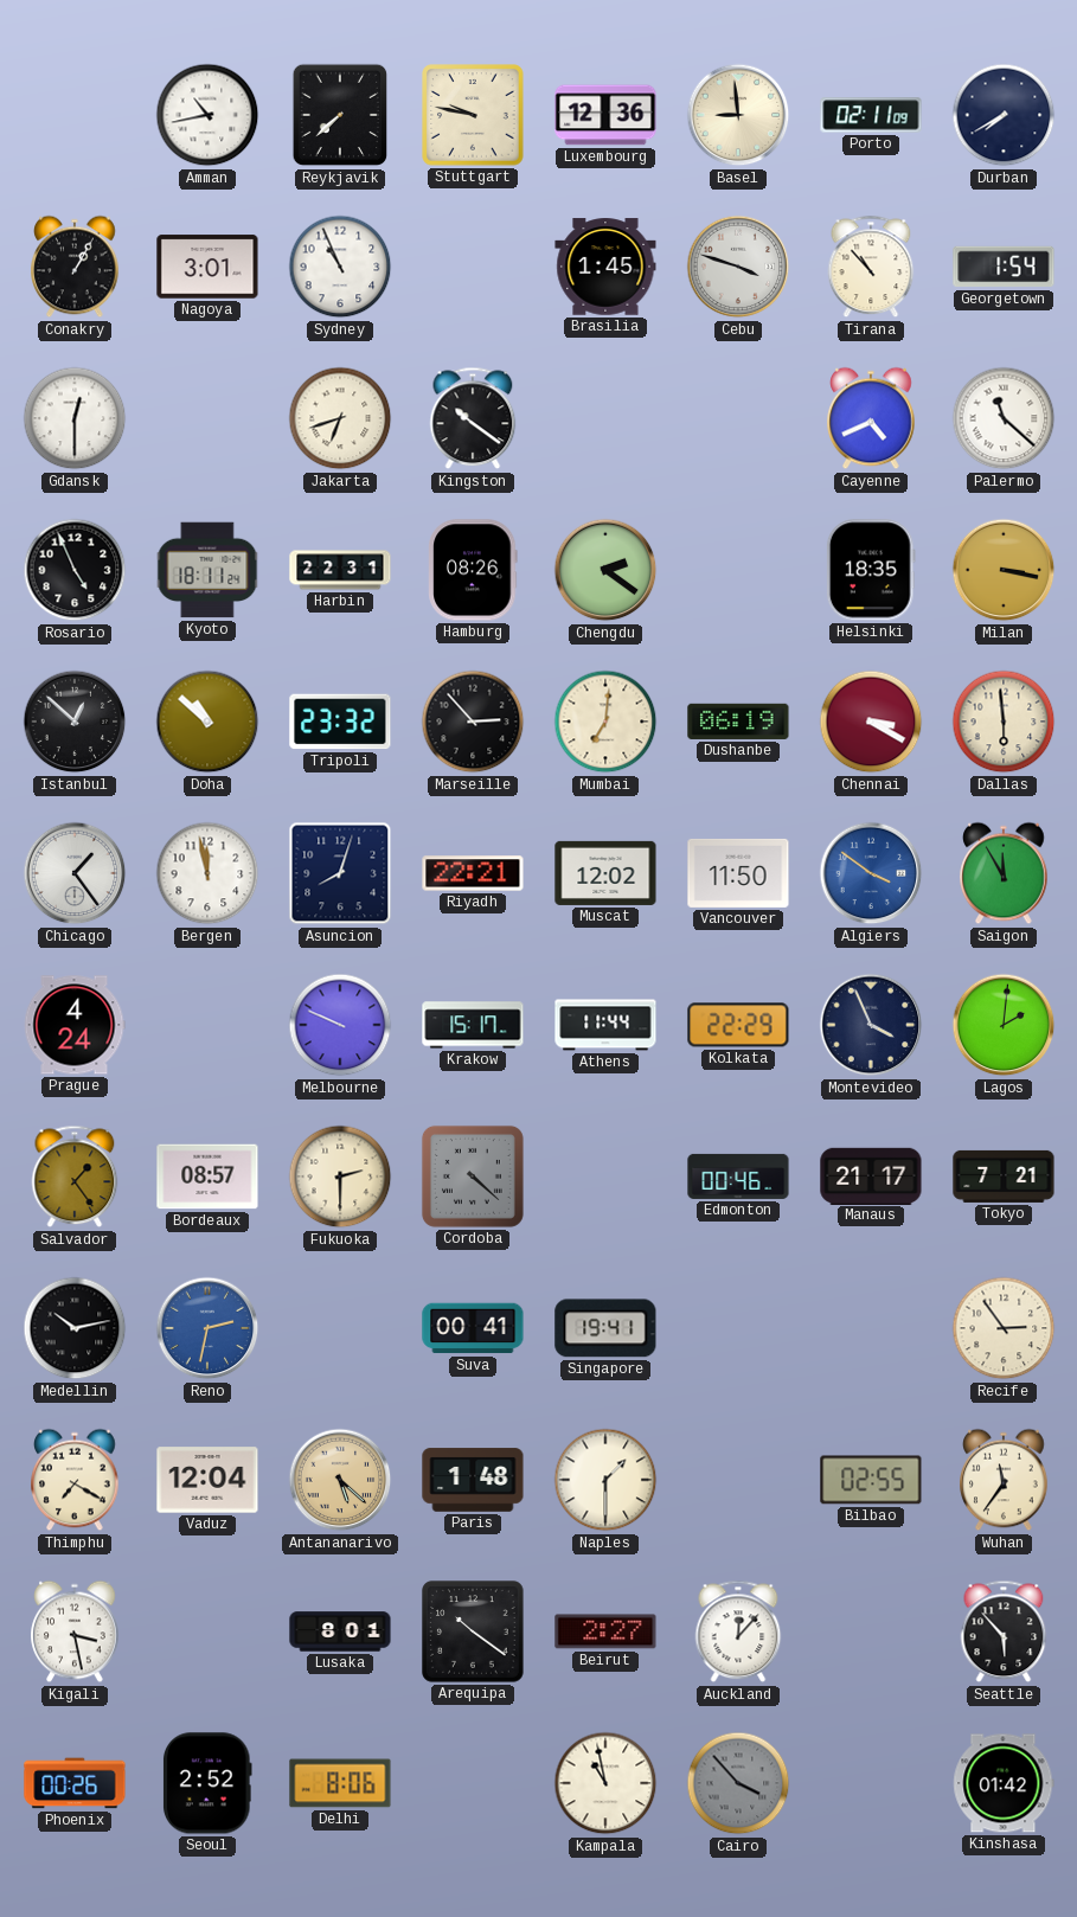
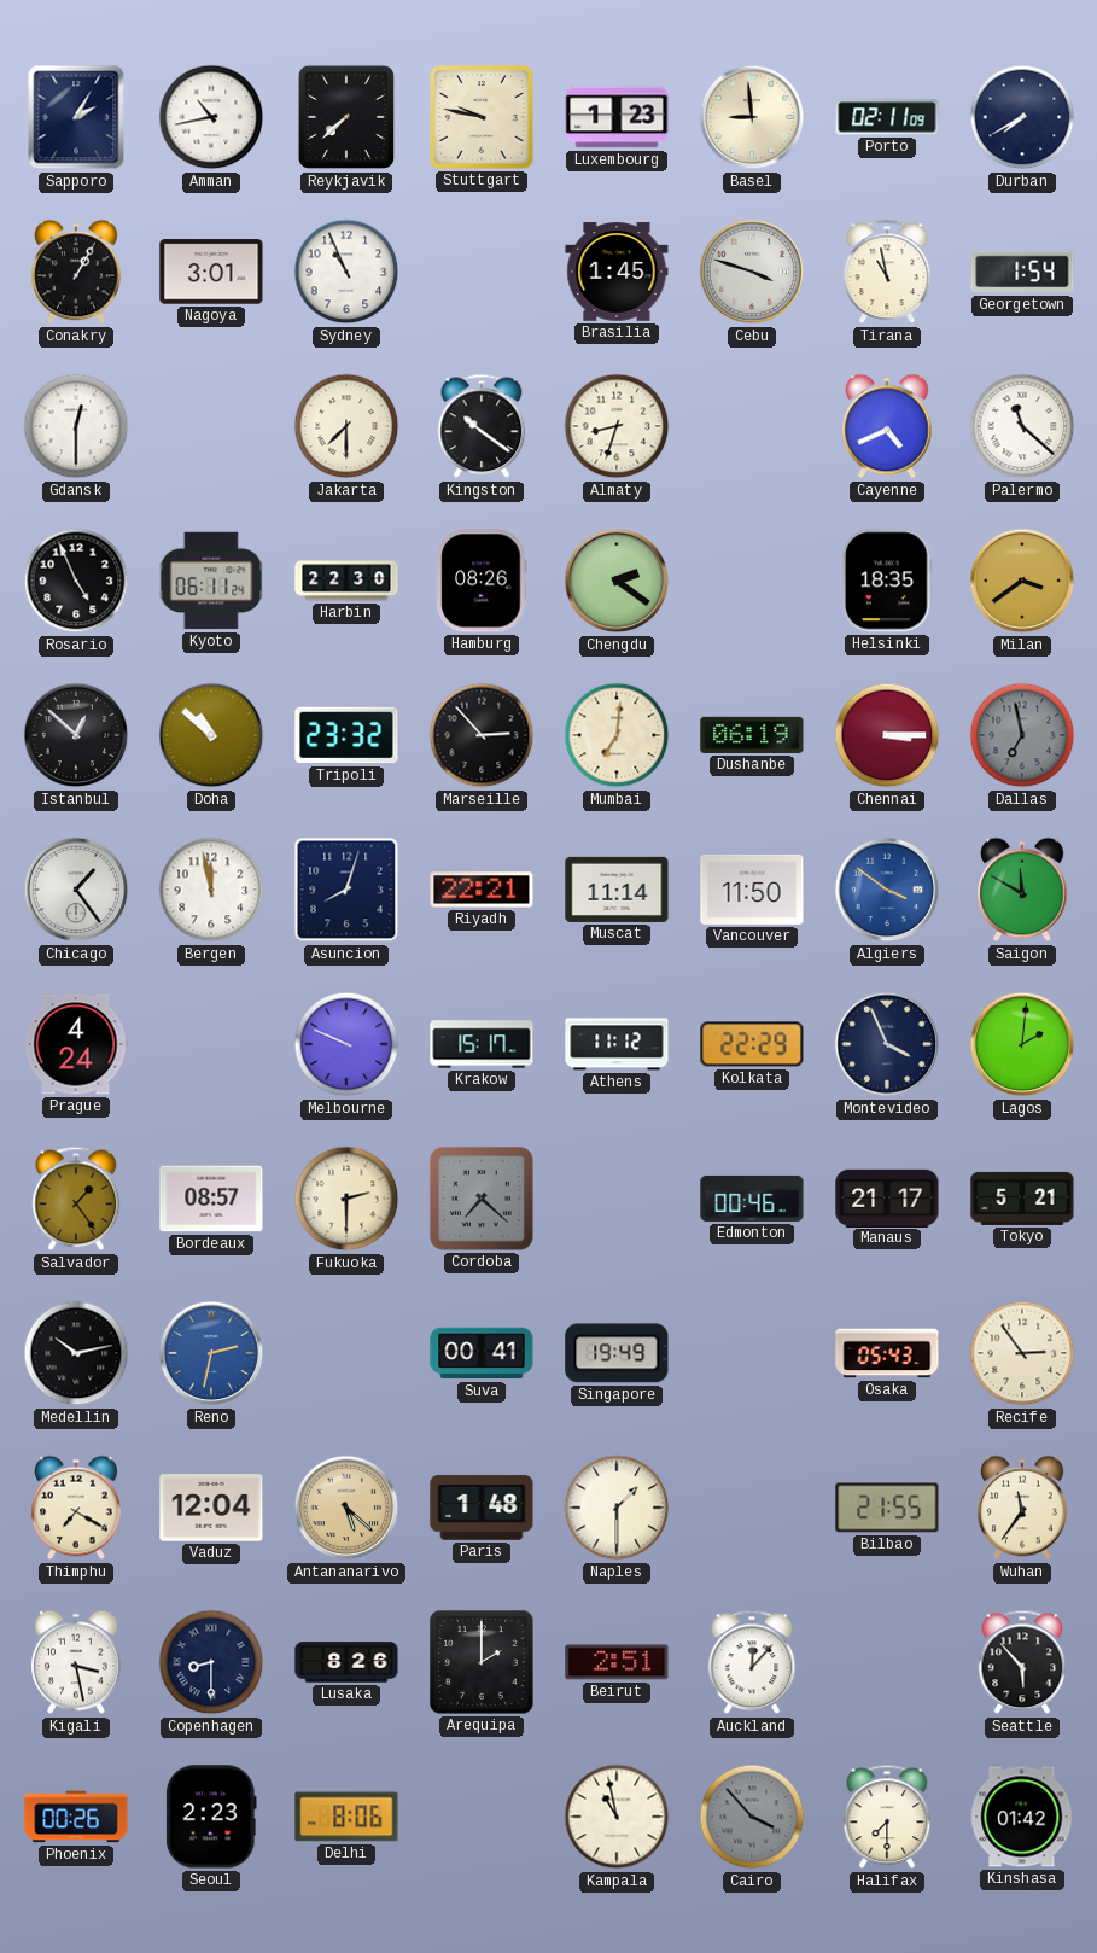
Sapporo: none -> 2:05 (76, 117)
Luxembourg: 12:36 -> 1:23 (617, 117)
Tirana: 10:53 -> 10:58 (887, 272)
Jakarta: 6:42 -> 7:30 (346, 426)
Almaty: none -> 8:33 (617, 426)
Kyoto: 18:11 -> 06:11 (211, 581)
Harbin: 22:31 -> 22:30 (346, 581)
Milan: 3:17 -> 3:39 (1022, 581)
Chennai: 3:20 -> 3:15 (887, 735)
Dallas: 5:59 -> 6:58 (1022, 735)
Dallas dial: cream -> grey (1022, 735)
Muscat: 12:02 -> 11:14 (617, 890)
Saigon: 11:55 -> 11:50 (1022, 890)
Athens: 11:44 -> 11:12 (617, 1044)
Cordoba: 4:22 -> 7:22 (482, 1199)
Tokyo: 7:21 -> 5:21 (1022, 1199)
Singapore: 19:41 -> 19:49 (617, 1353)
Osaka: none -> 05:43 (887, 1353)
Bilbao: 02:55 -> 21:55 (887, 1508)
Copenhagen: none -> 8:30 (211, 1662)
Lusaka: 8:01 -> 8:26 (346, 1662)
Arequipa: 10:21 -> 2:00 (482, 1662)
Beirut: 2:27 -> 2:51 (617, 1662)
Seoul: 2:52 -> 2:23 (212, 1817)
Halifax: none -> 7:30 (887, 1817)
